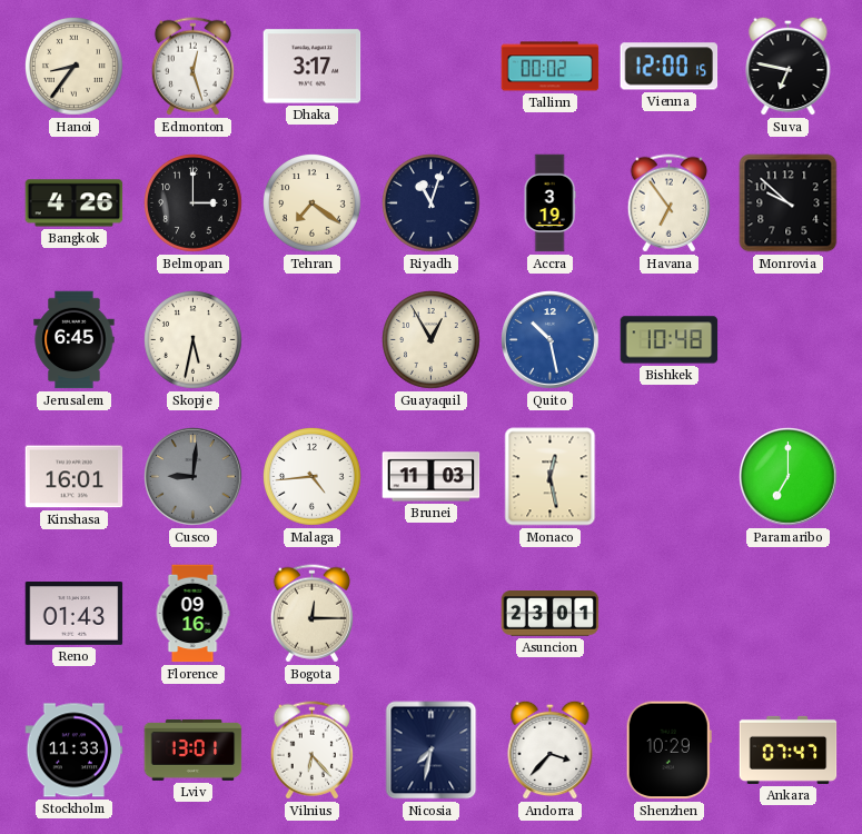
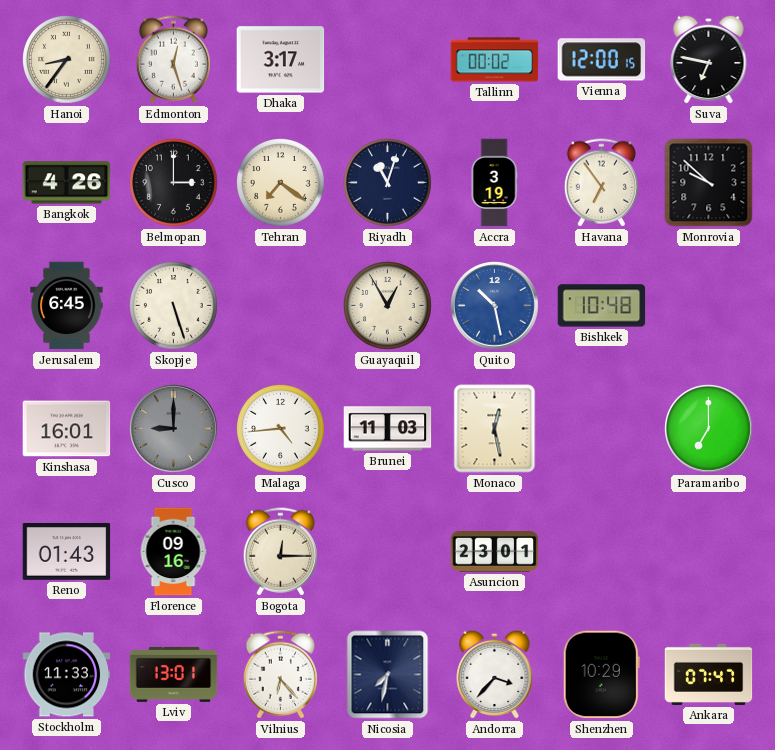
Skopje: 5:32 -> 5:27 (174, 306)
Cusco: 9:01 -> 9:00 (174, 429)
